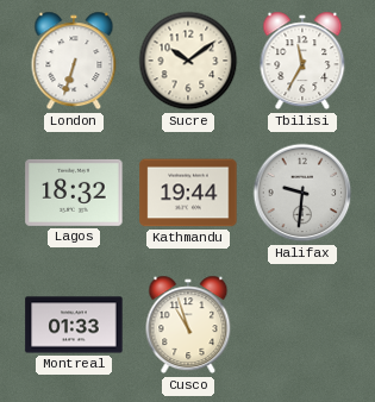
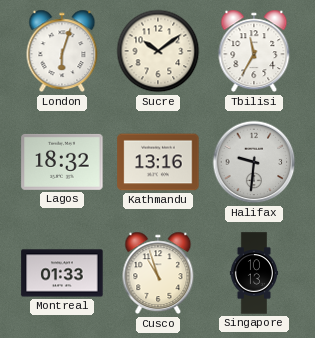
London: 6:33 -> 6:03 (62, 51)
Kathmandu: 19:44 -> 13:16 (158, 162)
Singapore: none -> 10:13 (254, 273)
